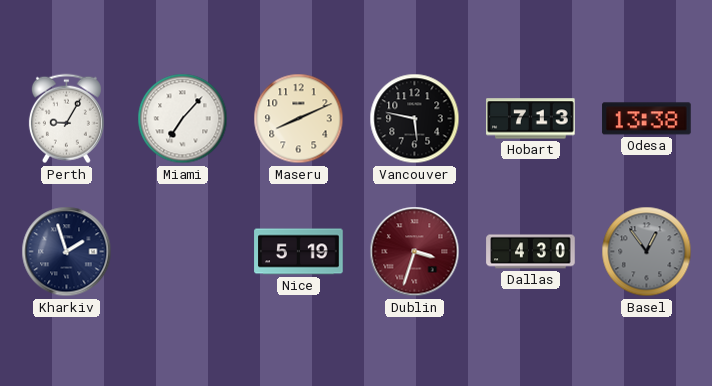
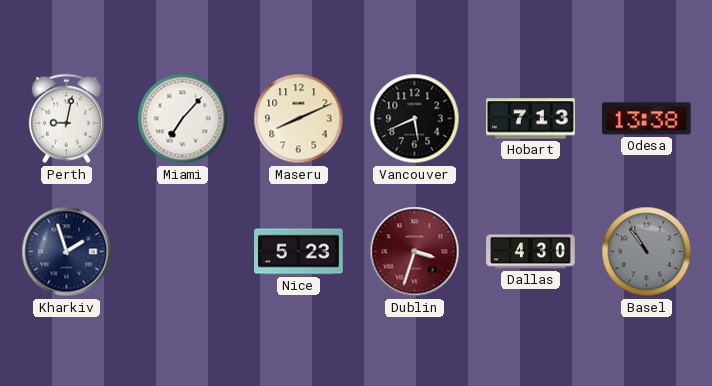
Perth: 9:05 -> 9:02 (66, 119)
Vancouver: 5:47 -> 5:41 (415, 119)
Nice: 5:19 -> 5:23 (299, 252)
Basel: 12:54 -> 10:54 (647, 252)
